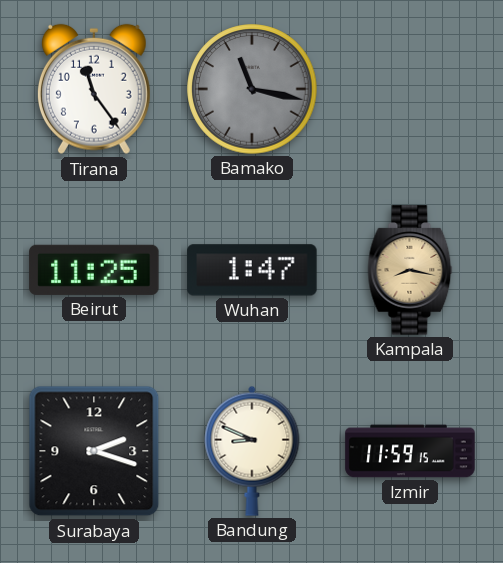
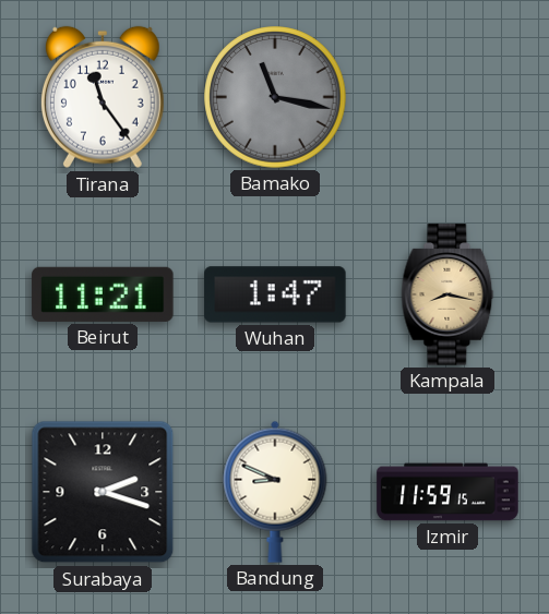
Beirut: 11:25 -> 11:21 (103, 294)
